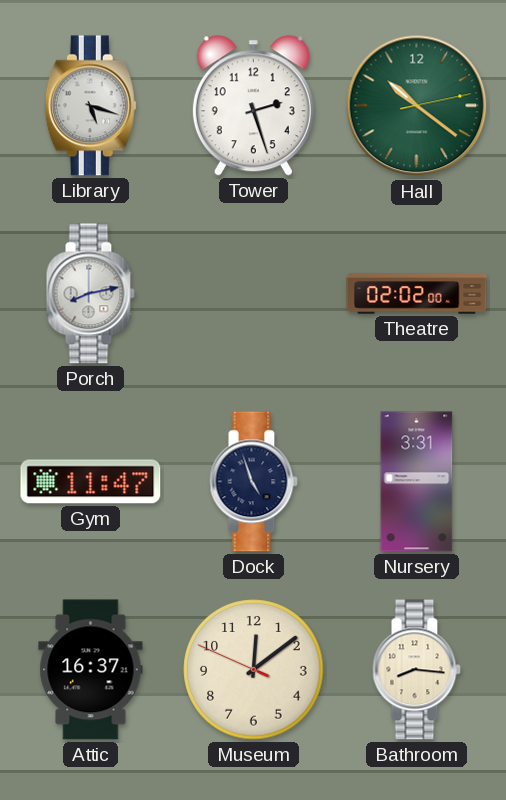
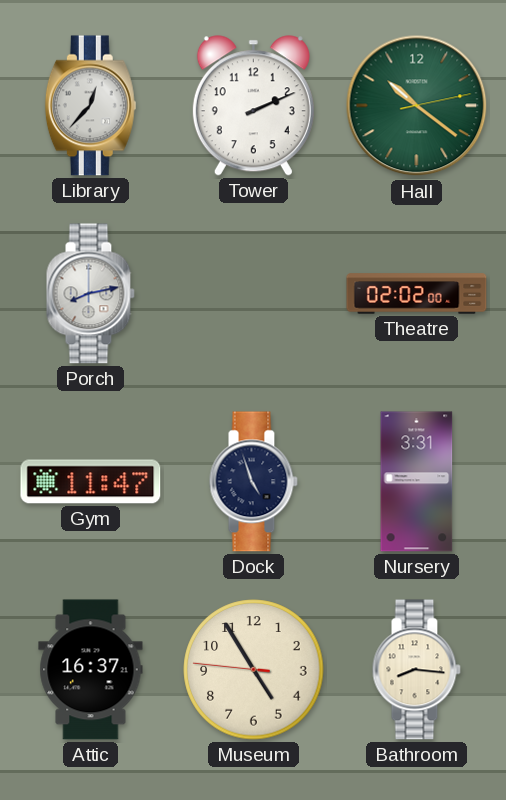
Library: 5:18 -> 12:37 (90, 106)
Tower: 2:27 -> 2:11 (253, 106)
Museum: 12:08 -> 4:54 (254, 670)
